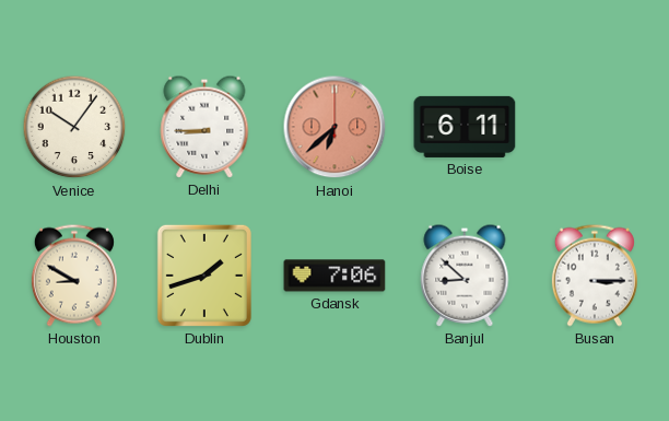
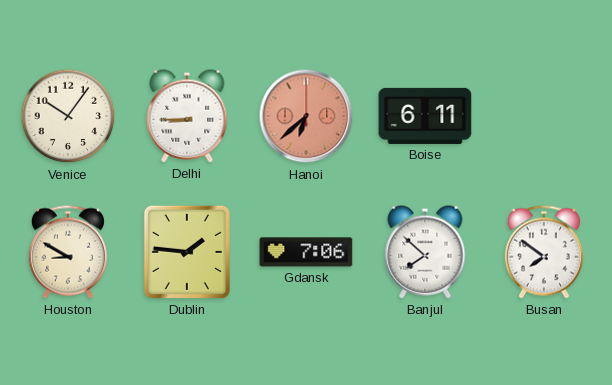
Dublin: 1:42 -> 1:46 (187, 252)
Banjul: 8:52 -> 7:52 (425, 252)
Busan: 3:15 -> 7:51 (544, 252)
